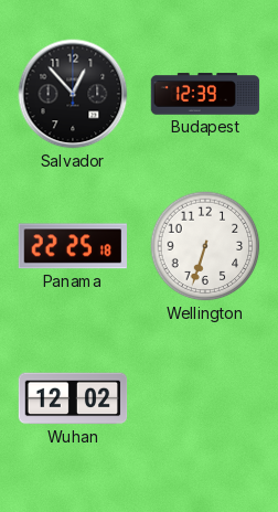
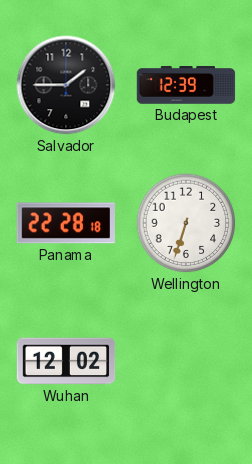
Salvador: 12:53 -> 1:45 (66, 85)
Panama: 22:25 -> 22:28 (65, 223)
